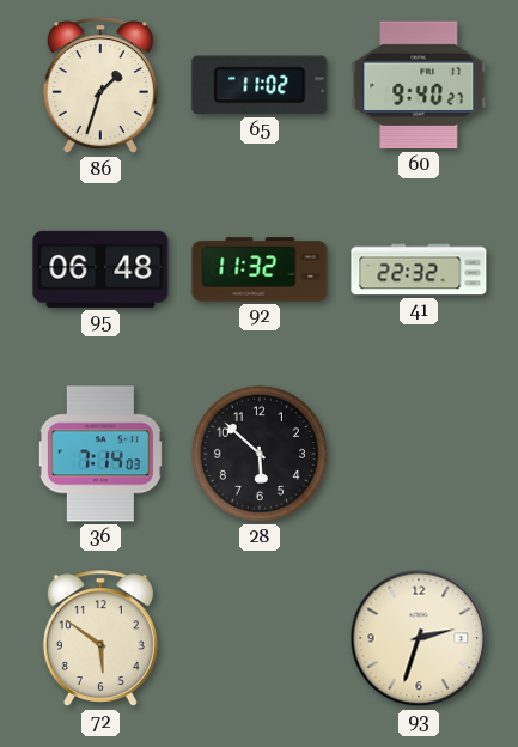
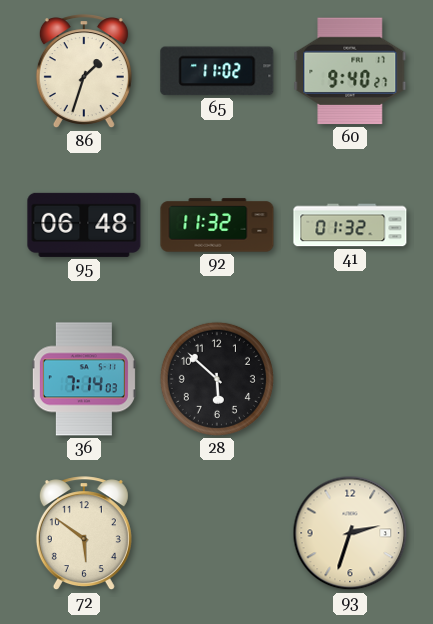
41: 22:32 -> 01:32 (350, 225)
